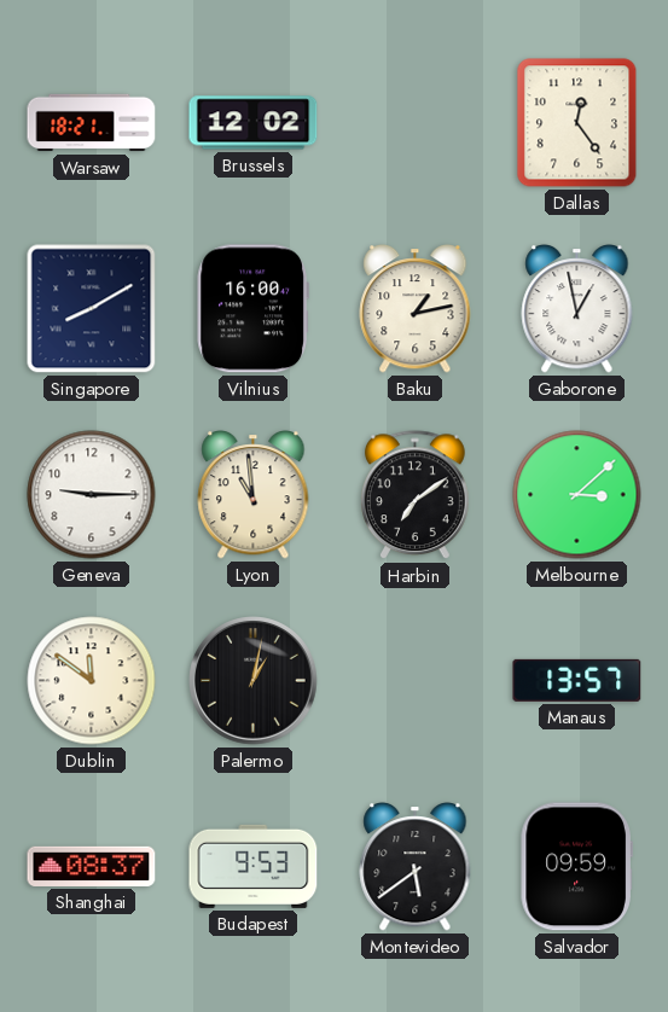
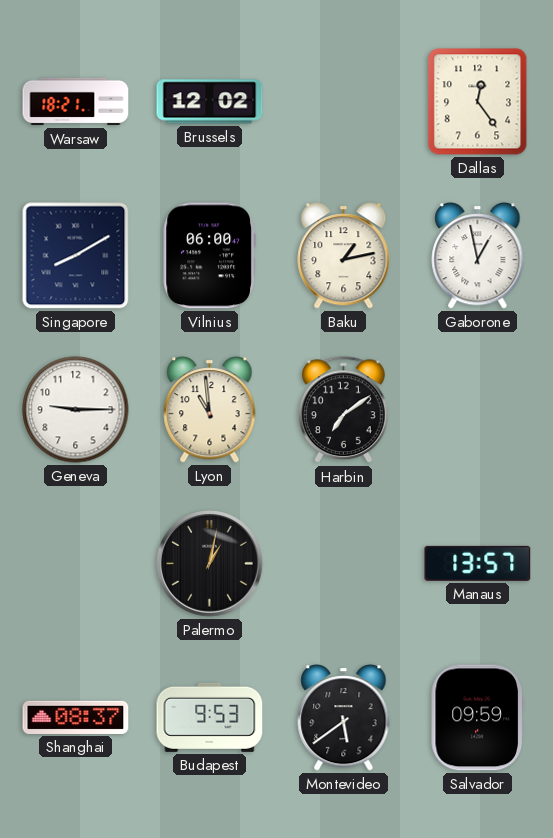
Vilnius: 16:00 -> 06:00 (209, 256)
Melbourne: 3:08 -> none (577, 495)
Dublin: 11:51 -> none (92, 681)
